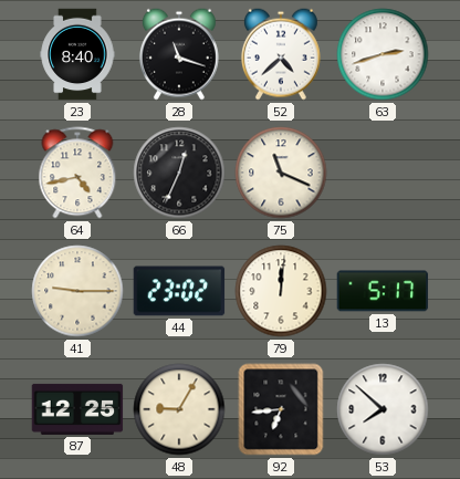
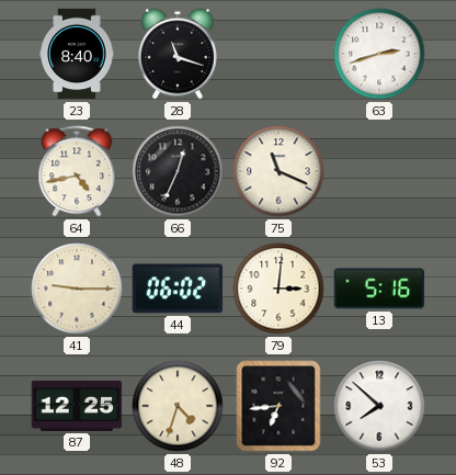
52: 4:38 -> none (281, 54)
44: 23:02 -> 06:02 (178, 289)
79: 12:01 -> 3:01 (278, 289)
13: 5:17 -> 5:16 (379, 289)
48: 9:05 -> 4:33 (178, 406)
